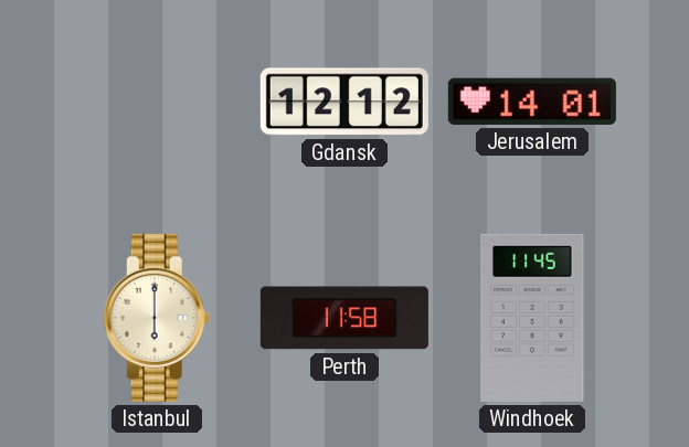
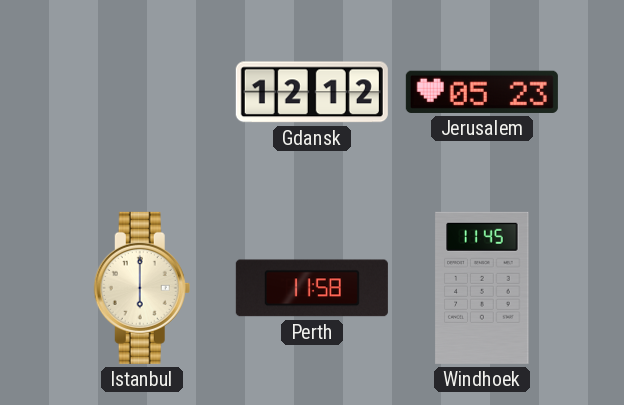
Jerusalem: 14:01 -> 05:23 (482, 92)
